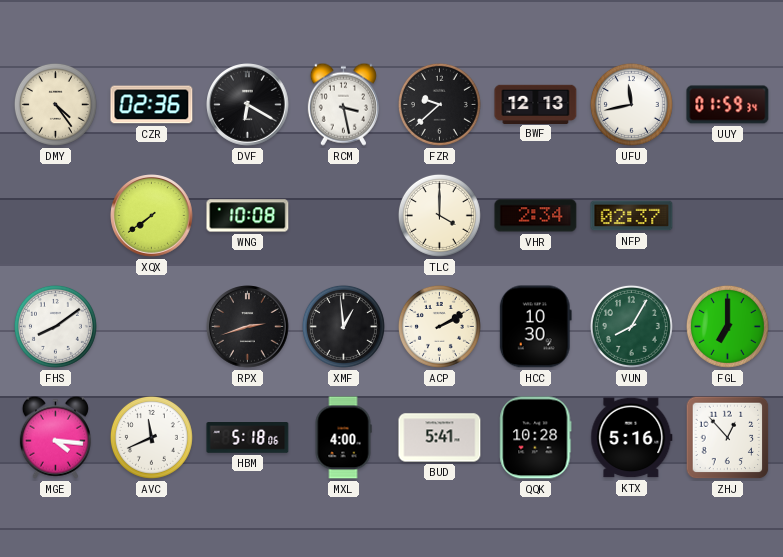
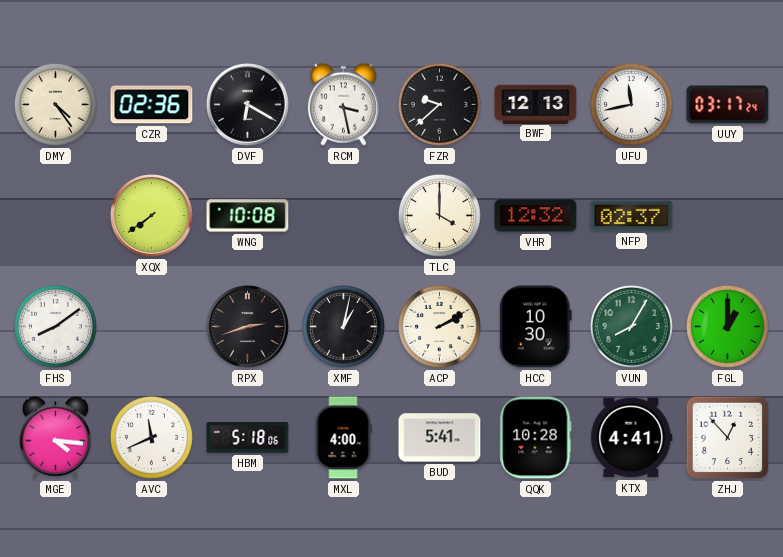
UUY: 01:59 -> 03:17 (728, 105)
VHR: 2:34 -> 12:32 (536, 216)
XMF: 12:59 -> 1:02 (343, 326)
FGL: 7:00 -> 1:00 (727, 326)
KTX: 5:16 -> 4:41 (632, 438)
